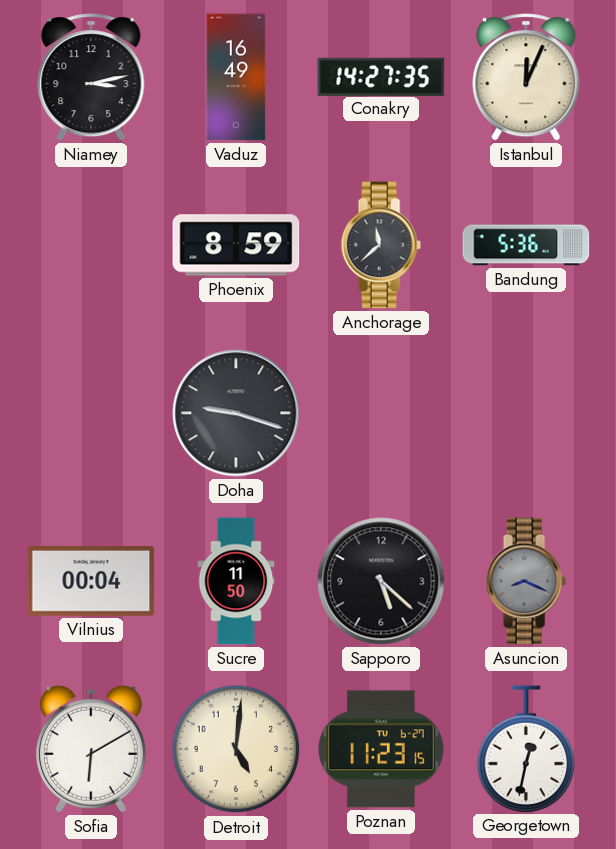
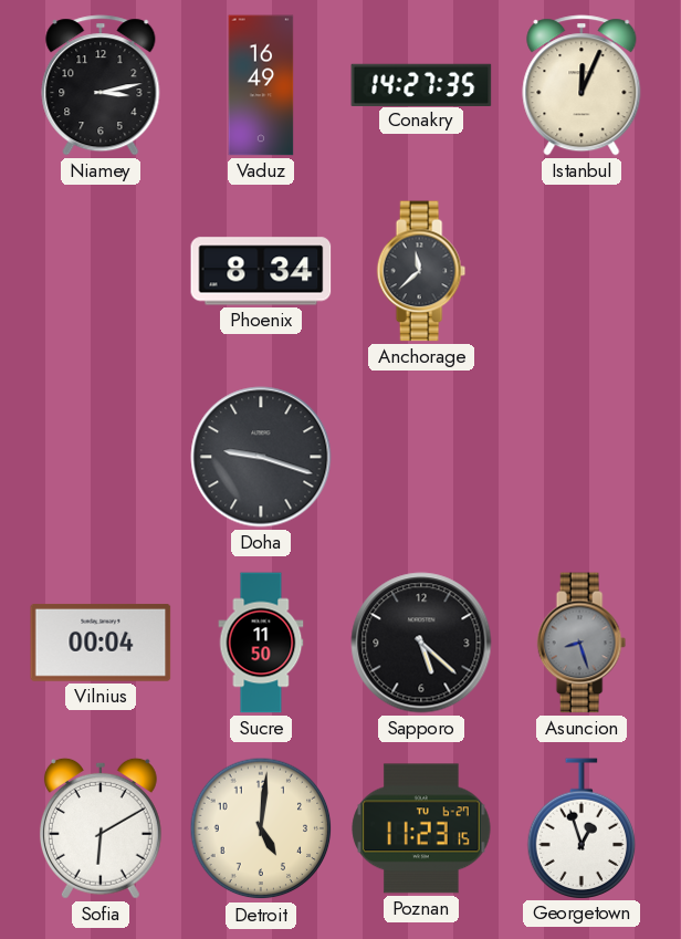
Phoenix: 8:59 -> 8:34 (261, 271)
Bandung: 5:36 -> none (526, 245)
Asuncion: 8:19 -> 8:27 (582, 643)
Georgetown: 12:32 -> 12:57 (582, 828)
